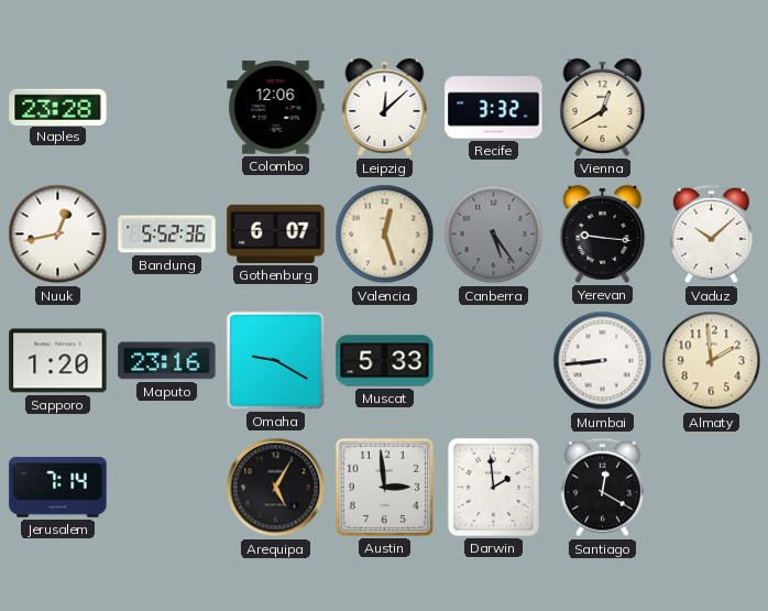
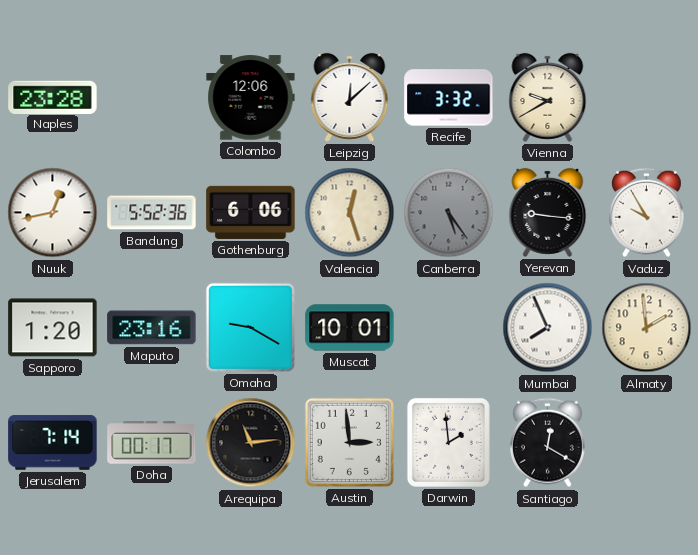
Vienna: 12:40 -> 9:40 (548, 97)
Gothenburg: 6:07 -> 6:06 (251, 212)
Vaduz: 10:08 -> 9:55 (647, 213)
Muscat: 5:33 -> 10:01 (350, 328)
Mumbai: 8:44 -> 7:56 (548, 328)
Doha: none -> 00:17 (152, 443)
Arequipa: 5:05 -> 11:14 (251, 443)
